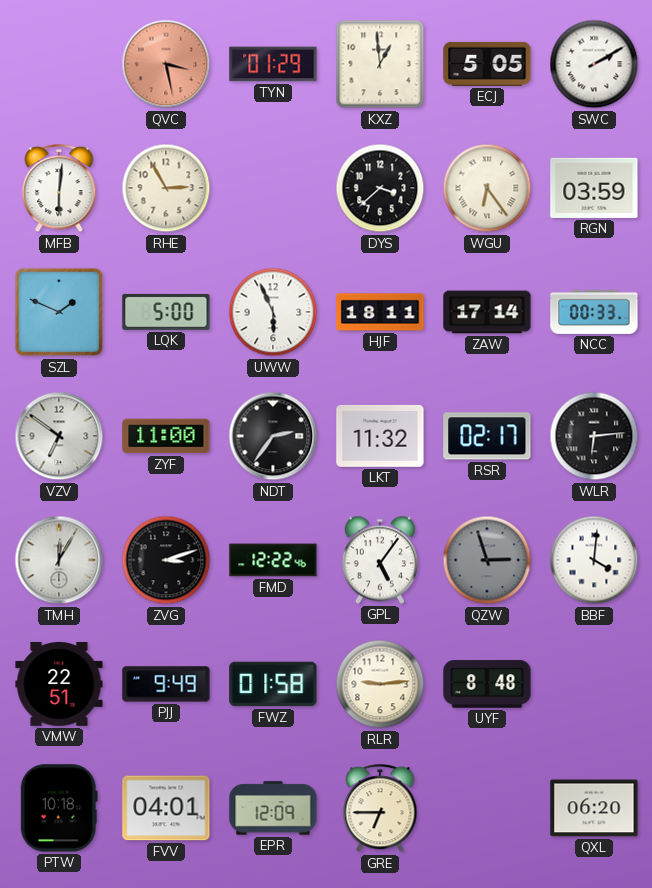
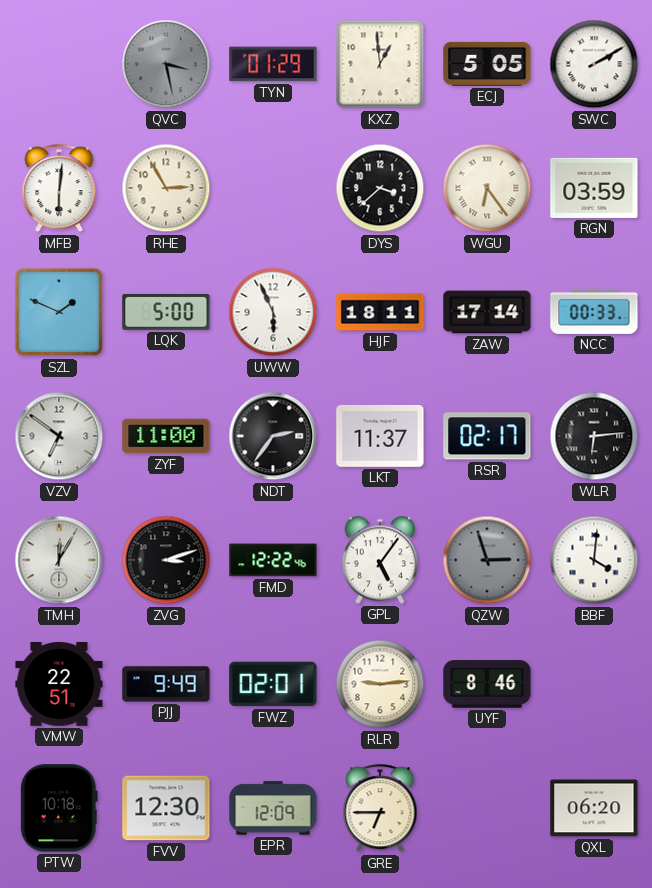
QVC dial: salmon -> grey (166, 64)
LKT: 11:32 -> 11:37 (380, 436)
FWZ: 01:58 -> 02:01 (273, 684)
UYF: 8:48 -> 8:46 (487, 684)
FVV: 04:01 -> 12:30 (166, 808)
